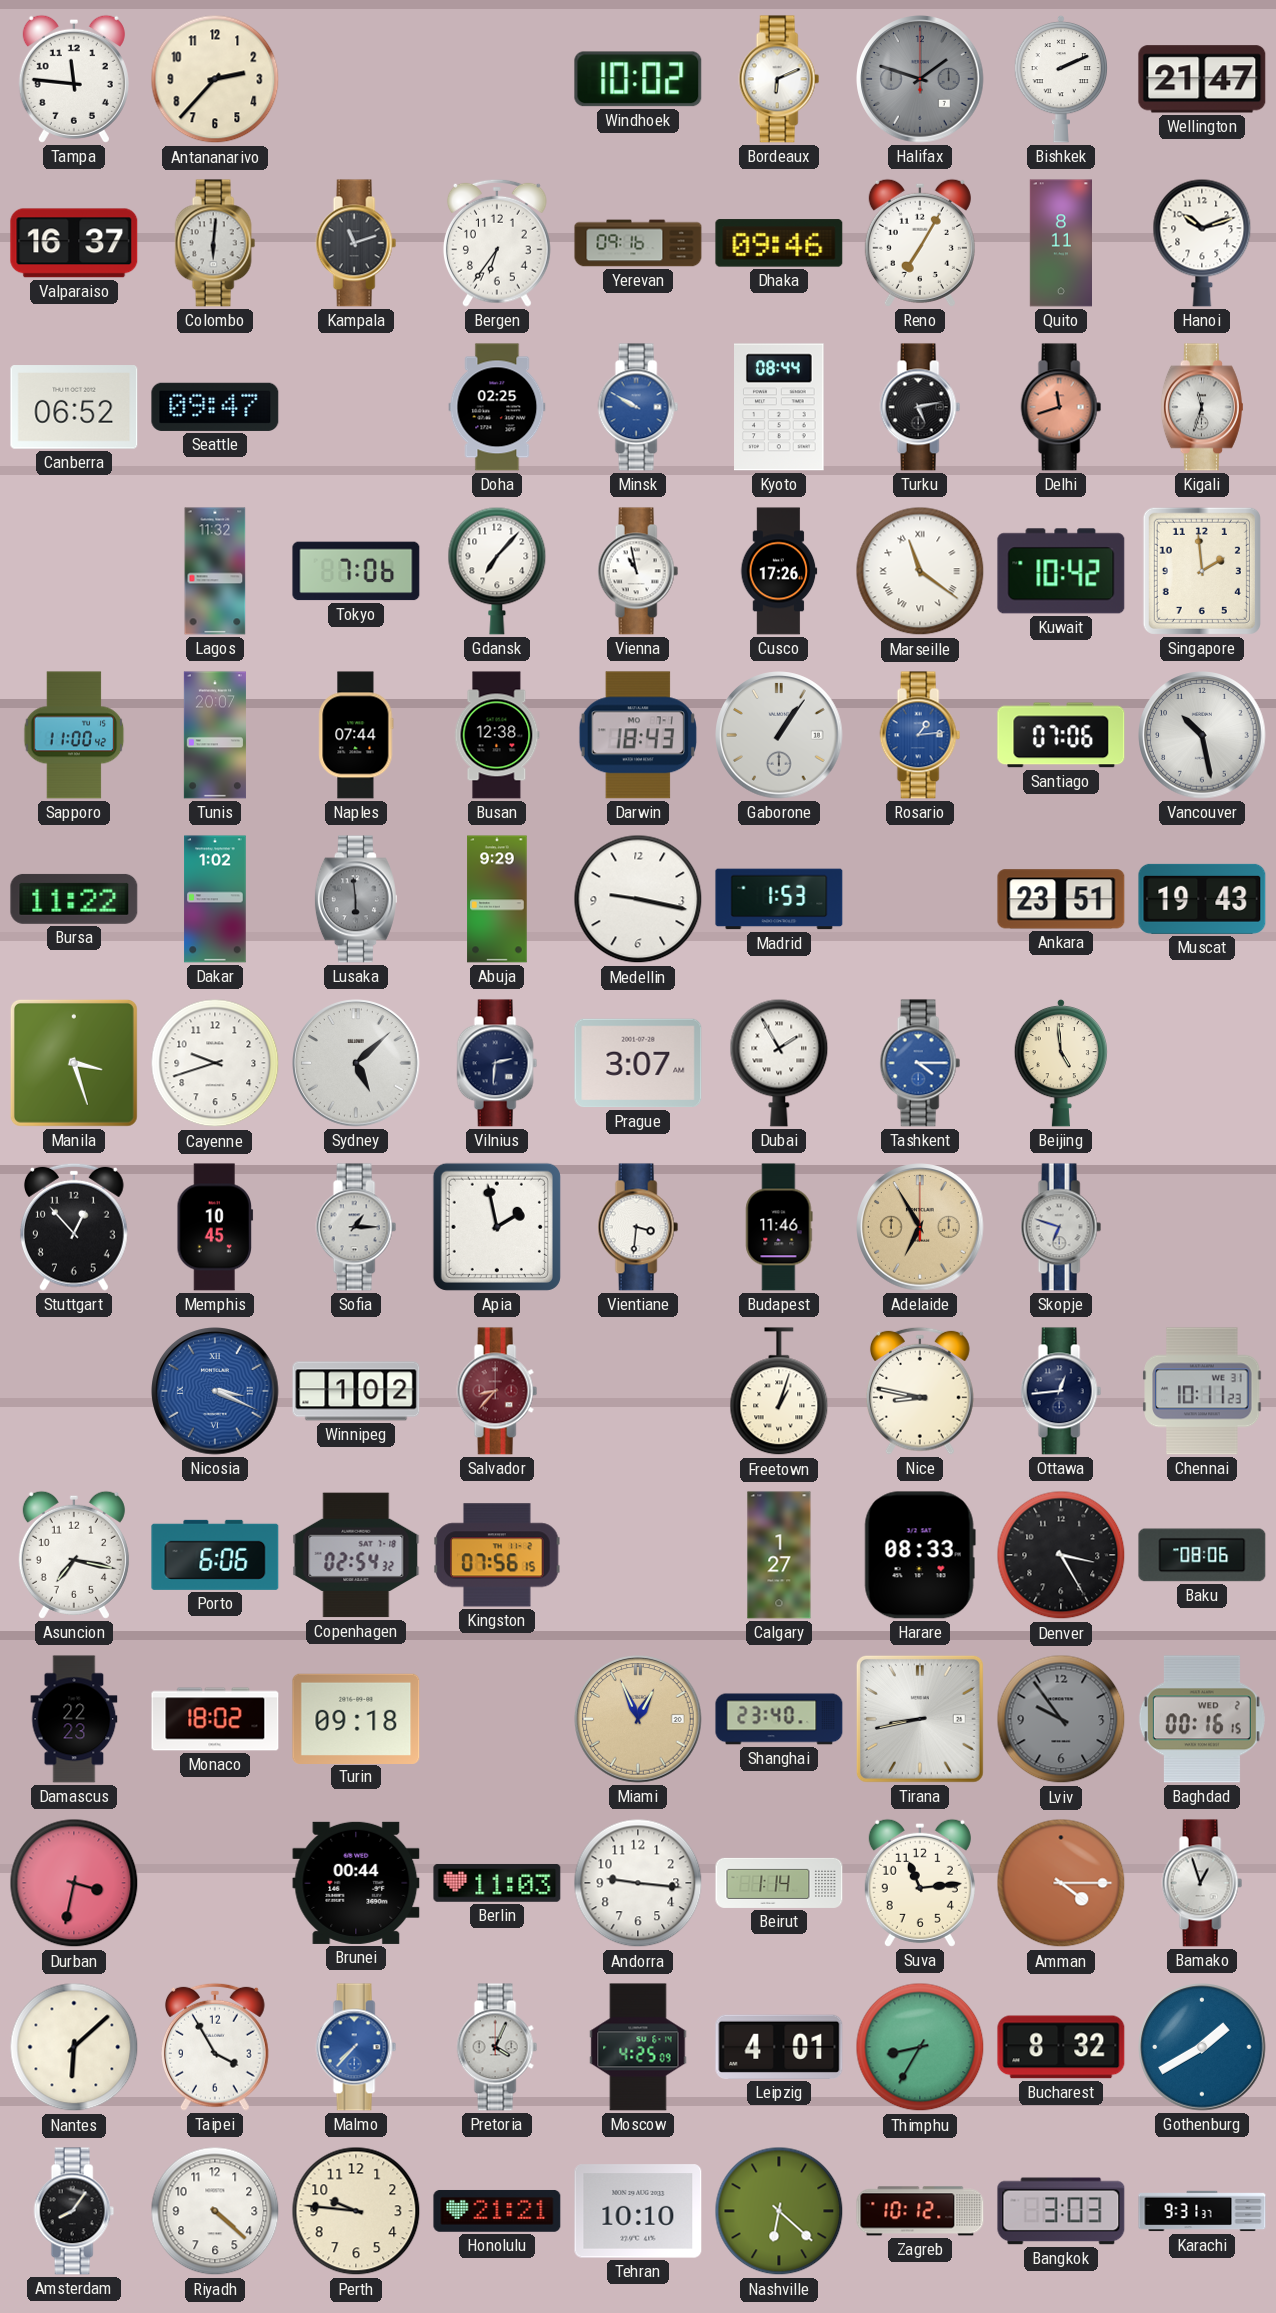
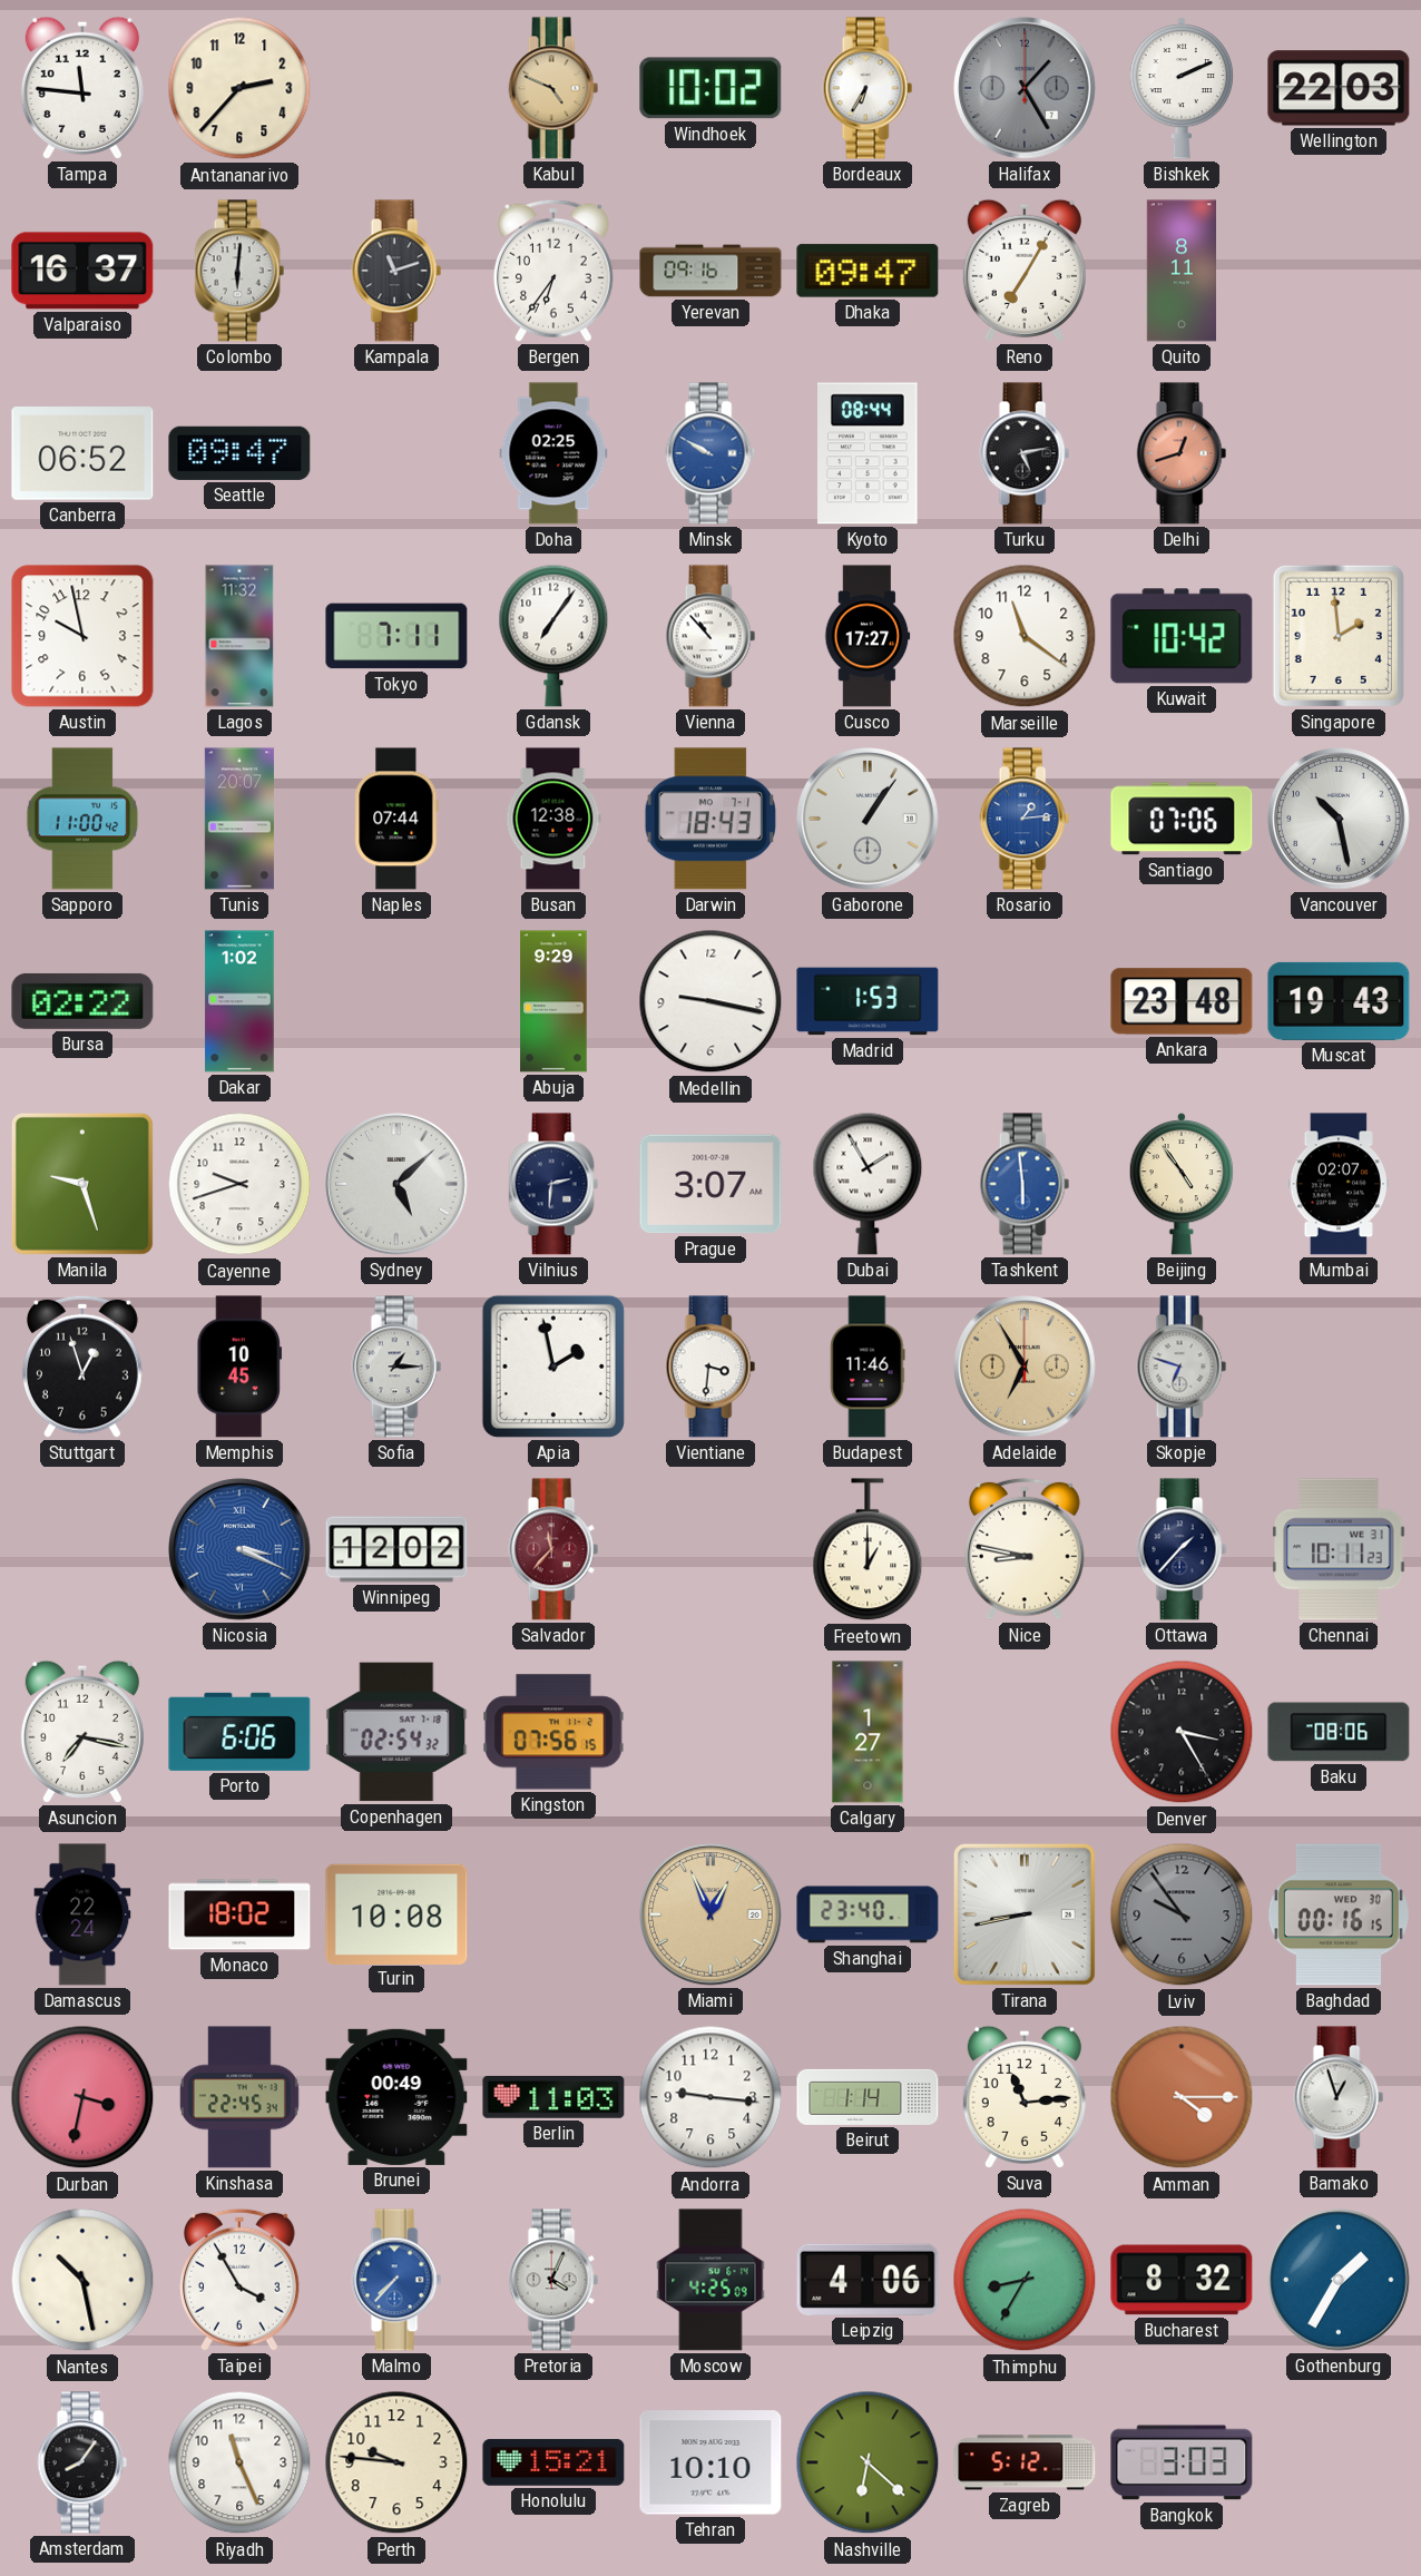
Kabul: none -> 4:49 (553, 88)
Bordeaux: 6:11 -> 6:35 (868, 88)
Halifax: 1:48 -> 1:25 (1025, 88)
Wellington: 21:47 -> 22:03 (1339, 88)
Dhaka: 09:46 -> 09:47 (868, 271)
Hanoi: 10:12 -> none (1202, 243)
Delhi: 11:42 -> 12:42 (1182, 453)
Kigali: 11:33 -> none (1202, 407)
Austin: none -> 9:58 (82, 636)
Tokyo: 7:06 -> 7:11 (396, 636)
Gdansk: 7:07 -> 7:06 (553, 636)
Vienna: 10:58 -> 10:53 (710, 636)
Cusco: 17:26 -> 17:27 (868, 636)
Marseille numerals: Roman -> Arabic (1025, 636)
Bursa: 11:22 -> 02:22 (82, 1001)
Lusaka: 5:59 -> none (356, 899)
Ankara: 23:51 -> 23:48 (1182, 1001)
Manila: 3:27 -> 9:27 (82, 1184)
Tashkent: 4:15 -> 5:59 (1025, 1184)
Beijing: 4:59 -> 4:54 (1182, 1184)
Mumbai: none -> 02:07 (1339, 1184)
Stuttgart: 12:53 -> 12:57 (82, 1367)
Winnipeg: 1:02 -> 12:02 (396, 1549)
Salvador: 8:37 -> 11:37 (553, 1549)
Freetown: 1:03 -> 1:00 (868, 1550)
Ottawa: 12:44 -> 1:37 (1182, 1549)
Harare: 08:33 -> none (920, 1555)
Damascus: 22:23 -> 22:24 (82, 1914)
Turin: 09:18 -> 10:08 (396, 1913)
Baghdad date: WED 2 -> WED 30 (1339, 1914)
Kinshasa: none -> 22:45 (239, 2097)
Brunei: 00:44 -> 00:49 (396, 2097)
Nantes: 6:08 -> 10:28 (82, 2280)
Leipzig: 4:01 -> 4:06 (868, 2280)
Gothenburg: 1:40 -> 1:35 (1339, 2280)
Riyadh: 4:22 -> 11:26 (239, 2462)
Honolulu: 21:21 -> 15:21 (553, 2462)
Zagreb: 10:12 -> 5:12 (1025, 2462)
Karachi: 9:31 -> none (1202, 2211)
